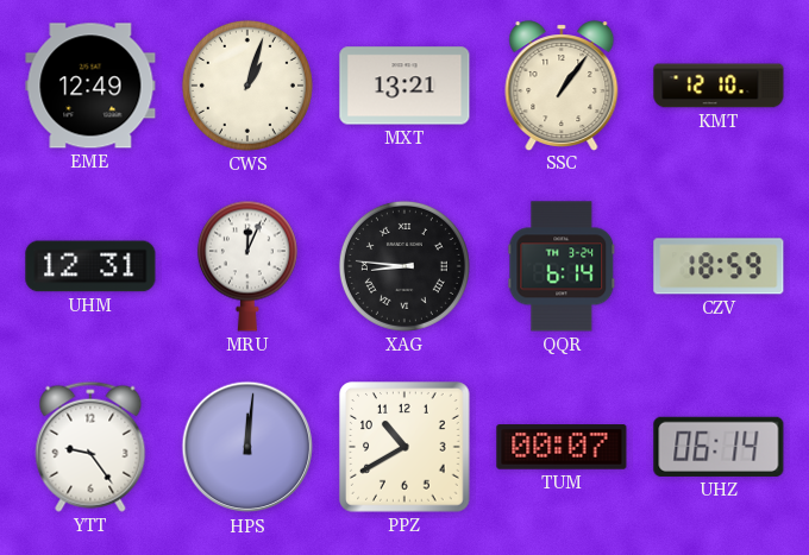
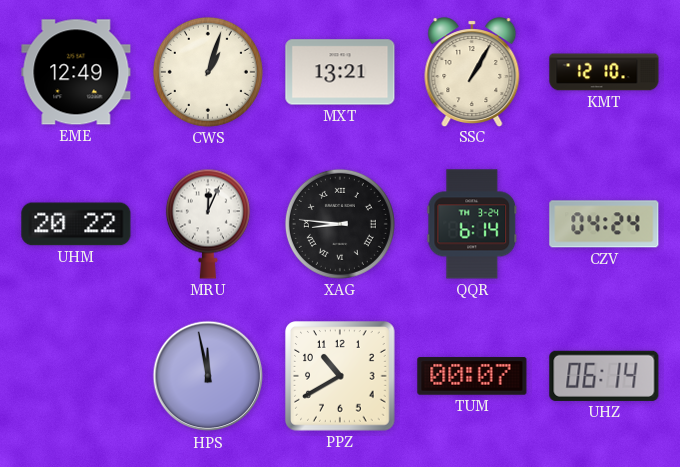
SSC: 1:06 -> 1:05 (472, 72)
UHM: 12:31 -> 20:22 (76, 224)
CZV: 18:59 -> 04:24 (604, 224)
YTT: 9:24 -> none (90, 447)
HPS: 12:01 -> 11:58 (208, 376)
